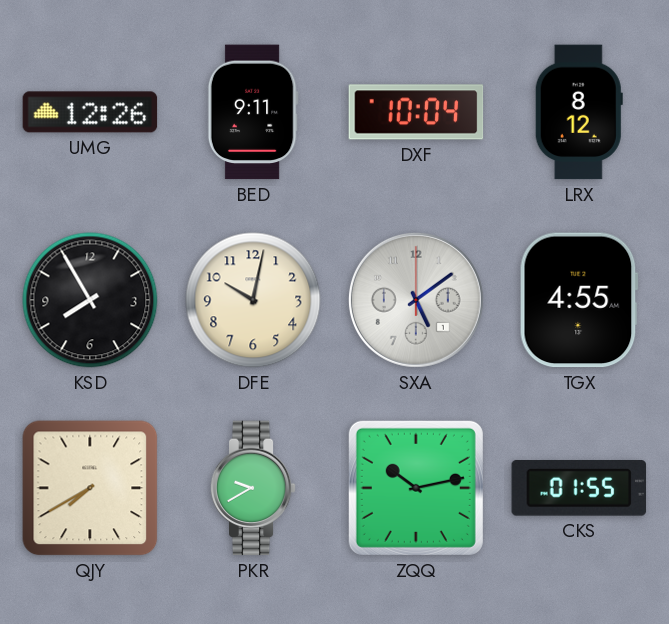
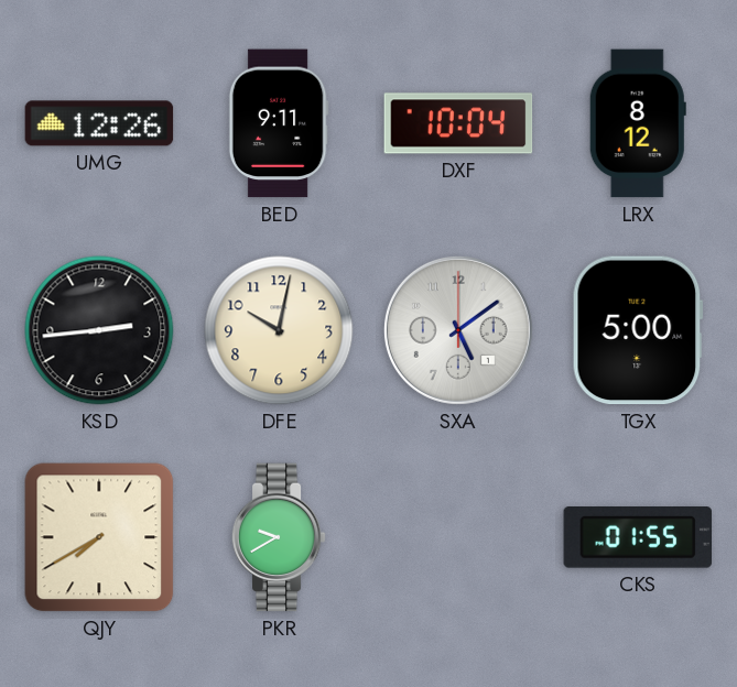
KSD: 7:55 -> 2:44 (99, 330)
TGX: 4:55 -> 5:00 (638, 330)
ZQQ: 10:13 -> none (416, 488)
